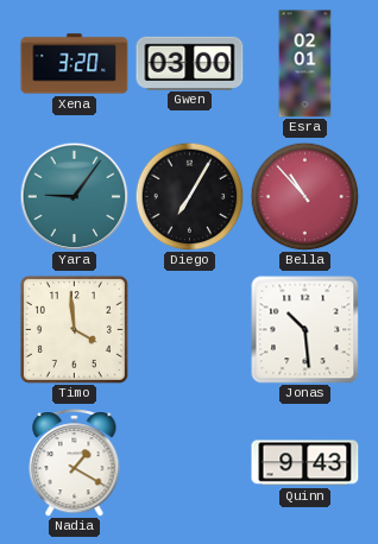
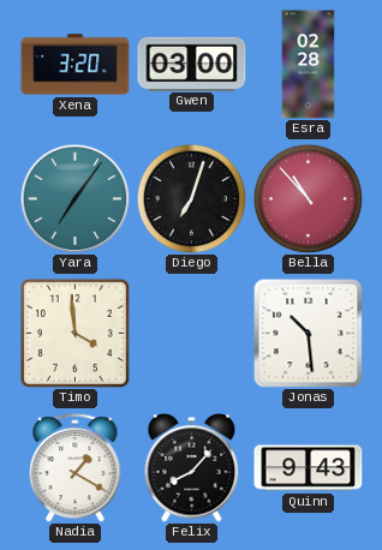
Esra: 02:01 -> 02:28 (309, 65)
Yara: 9:06 -> 7:06 (74, 198)
Diego: 7:05 -> 7:03 (191, 198)
Felix: none -> 8:07 (192, 468)
